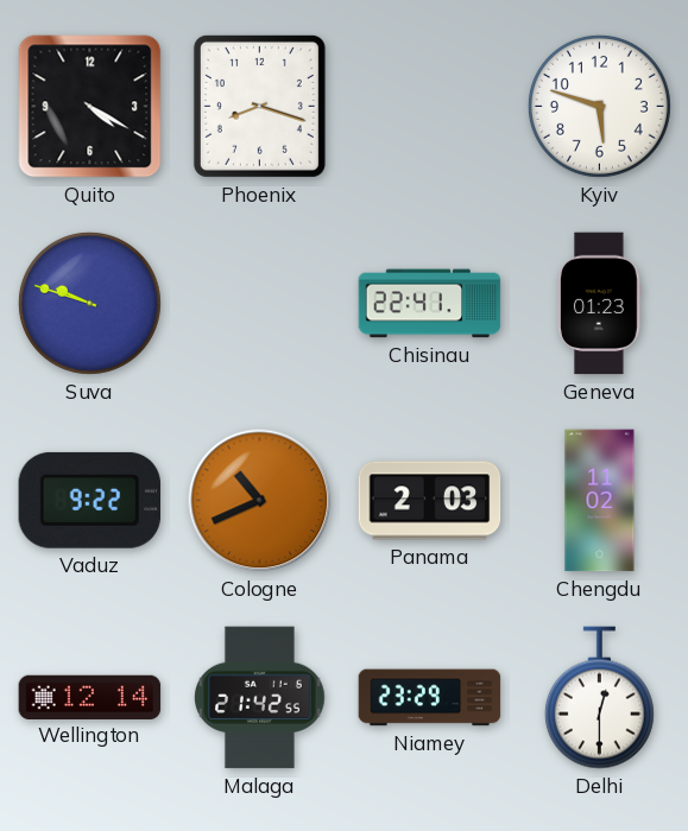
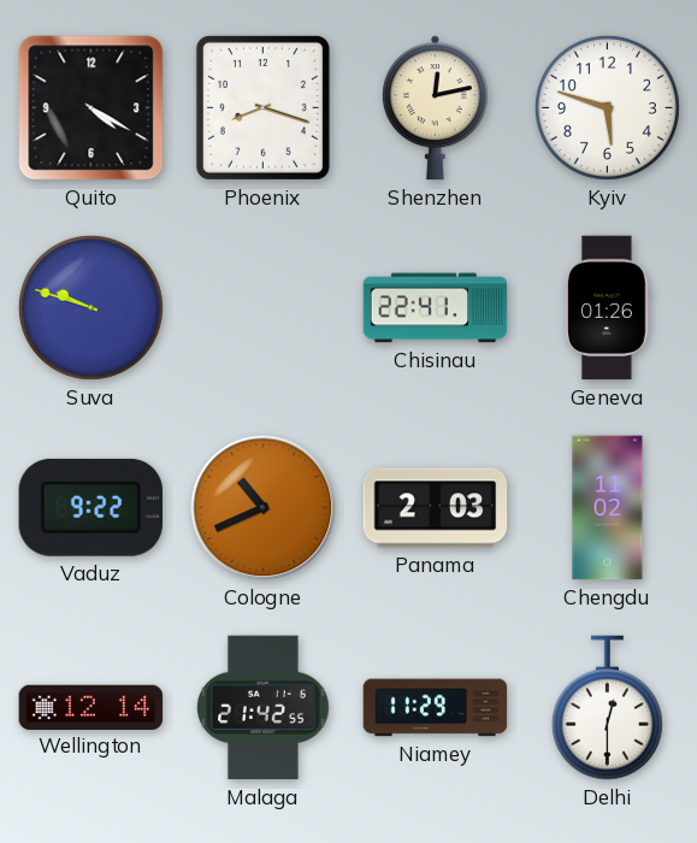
Shenzhen: none -> 12:13 (435, 108)
Geneva: 01:23 -> 01:26 (608, 308)
Niamey: 23:29 -> 11:29 (436, 708)
